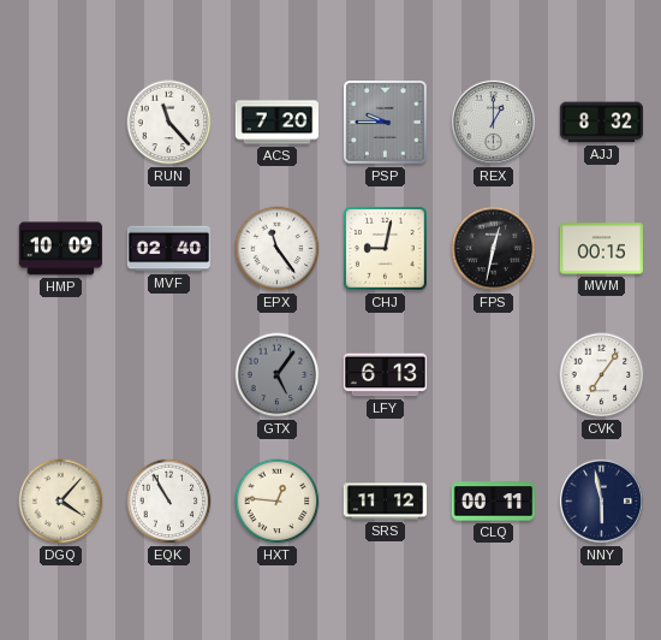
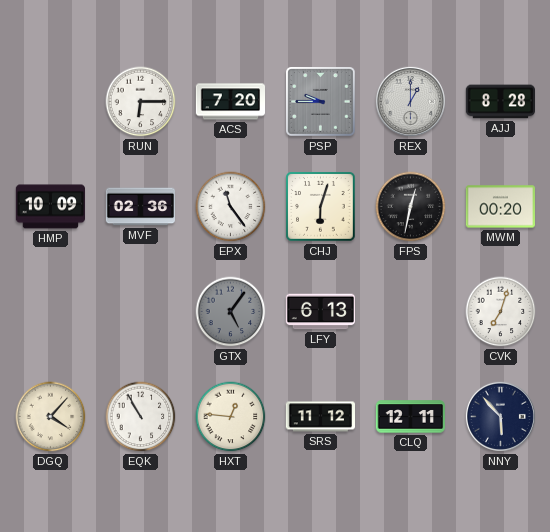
RUN: 11:23 -> 6:15 (141, 102)
AJJ: 8:32 -> 8:28 (500, 102)
MVF: 02:40 -> 02:36 (141, 207)
CHJ: 9:02 -> 6:03 (321, 207)
MWM: 00:15 -> 00:20 (500, 207)
CVK: 7:06 -> 7:03 (501, 312)
CLQ: 00:11 -> 12:11 (410, 417)
NNY: 5:58 -> 5:53 (500, 416)
